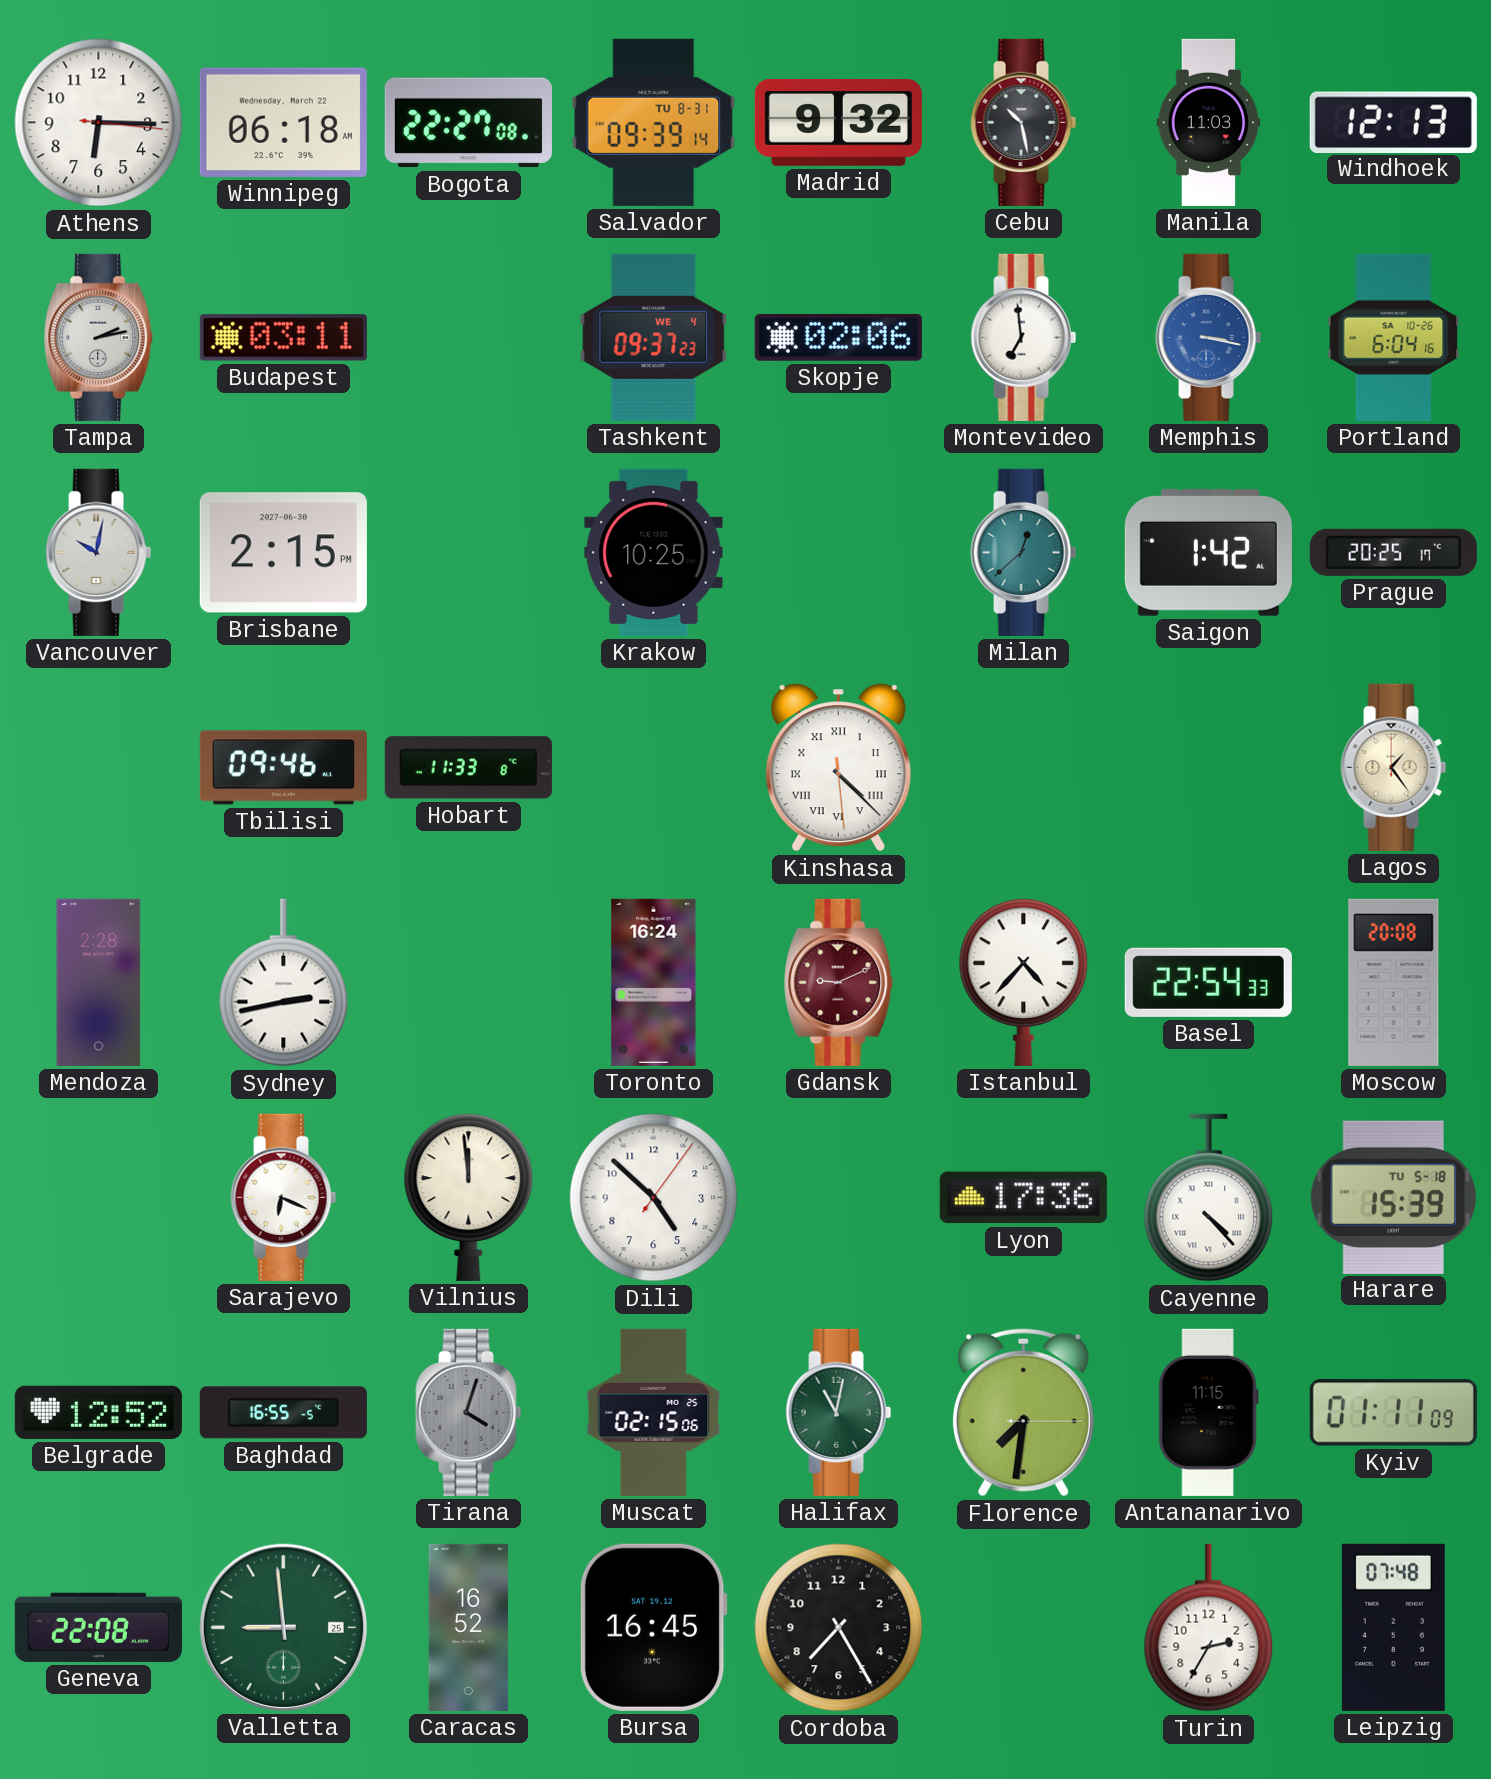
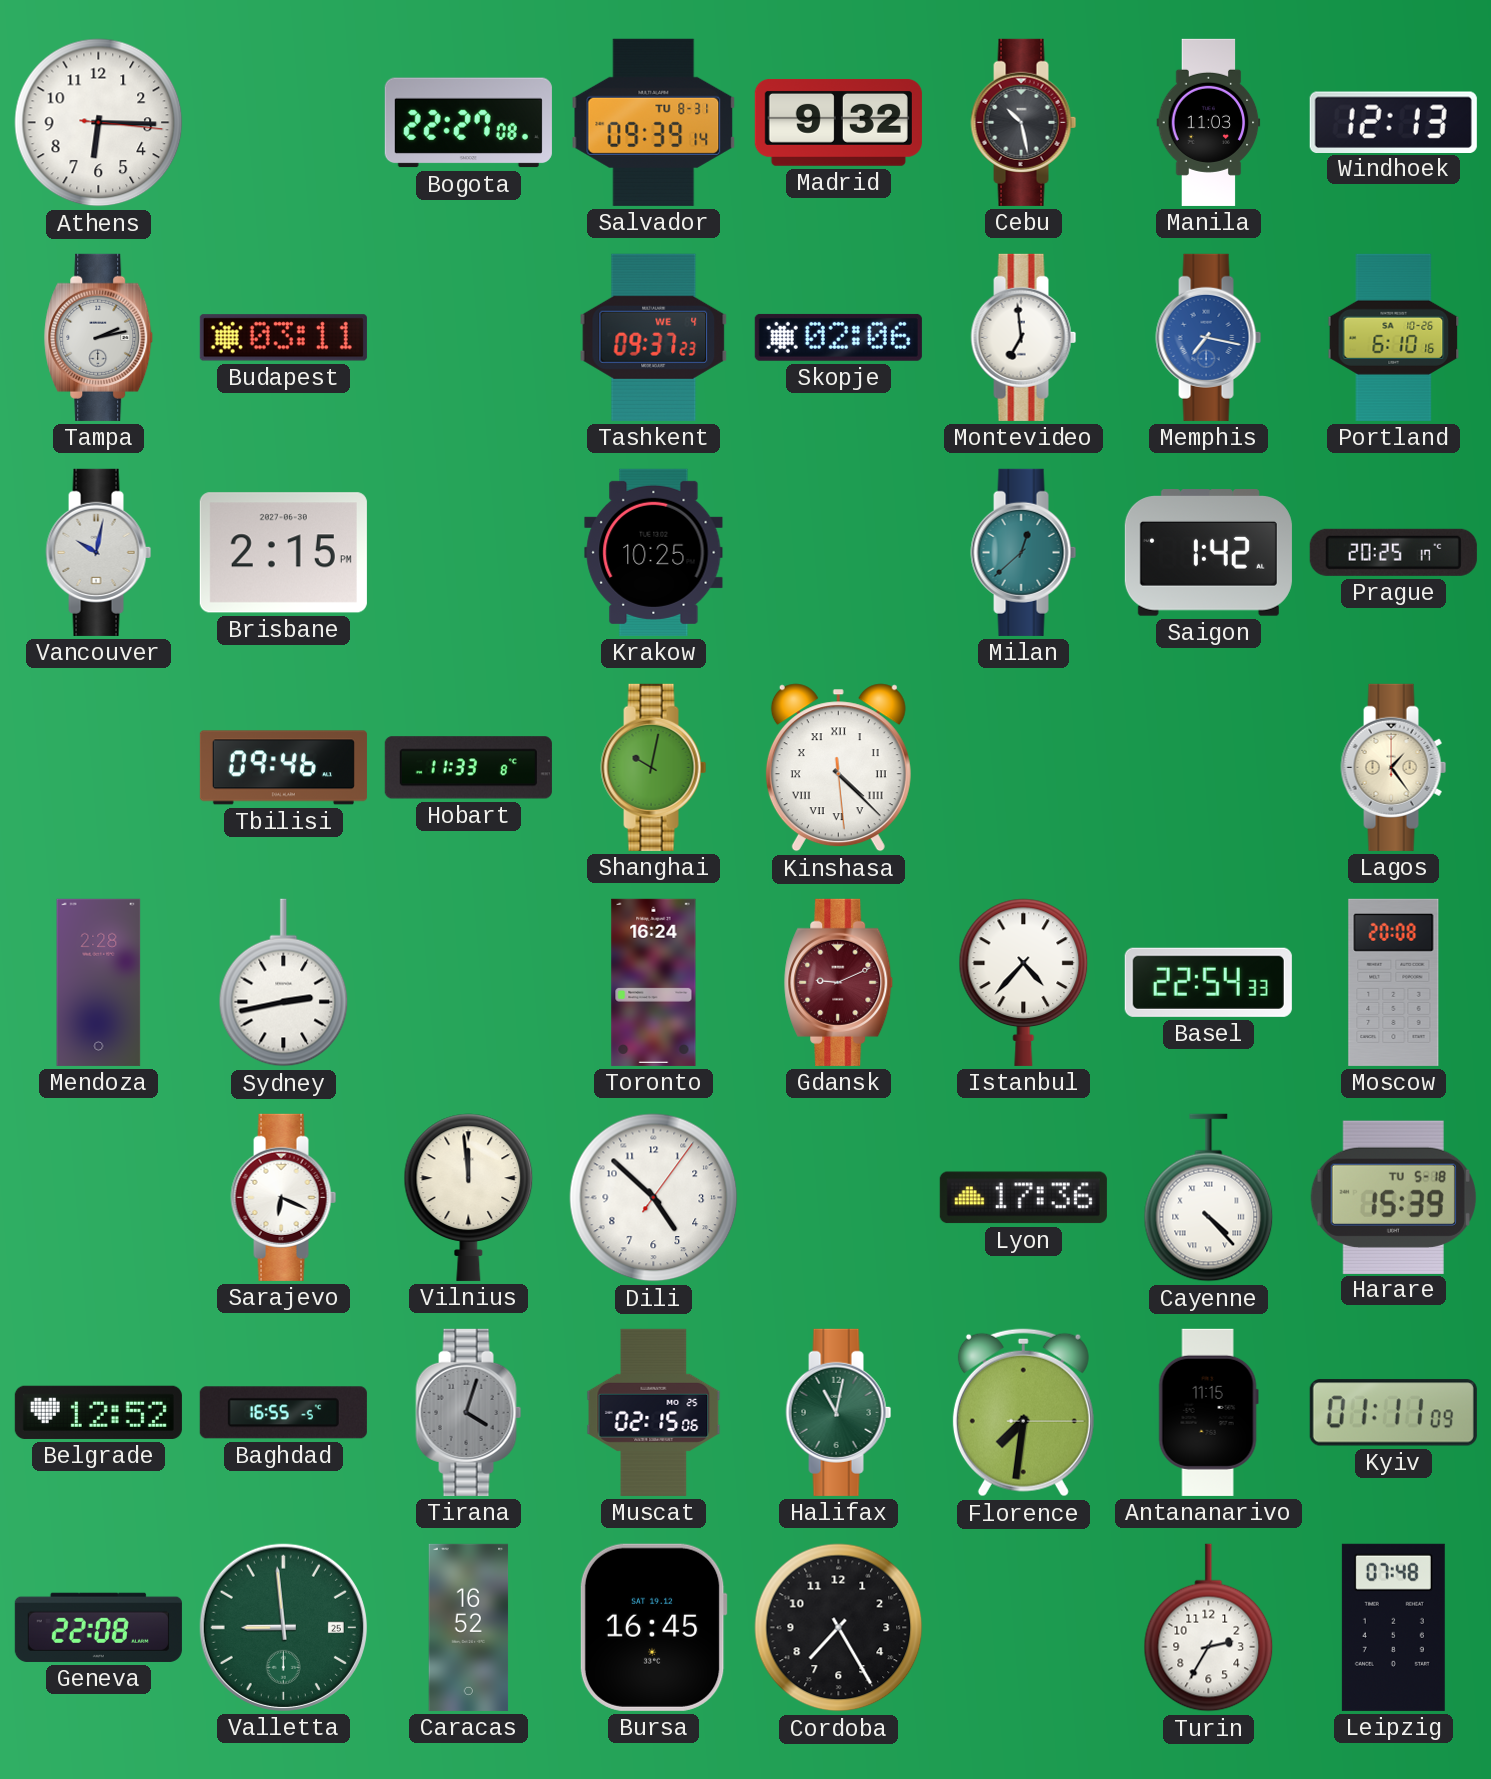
Winnipeg: 06:18 -> none (283, 122)
Memphis: 3:17 -> 7:17 (1209, 337)
Portland: 6:04 -> 6:10 (1394, 337)
Shanghai: none -> 10:02 (654, 767)
